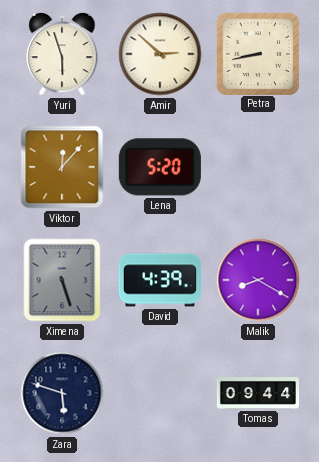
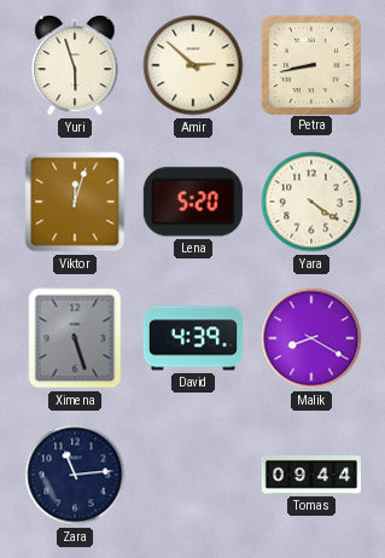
Viktor: 12:07 -> 12:03 (75, 202)
Yara: none -> 4:21 (311, 202)
Zara: 5:48 -> 11:14 (75, 475)
